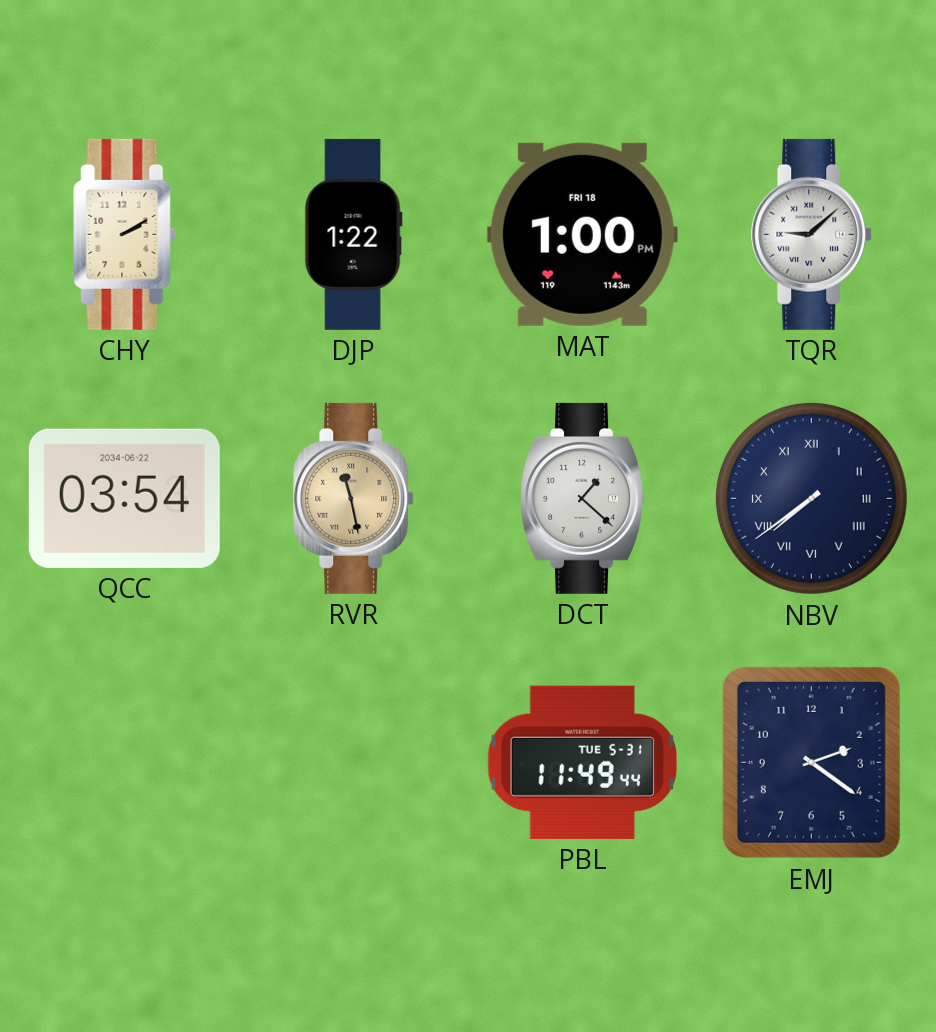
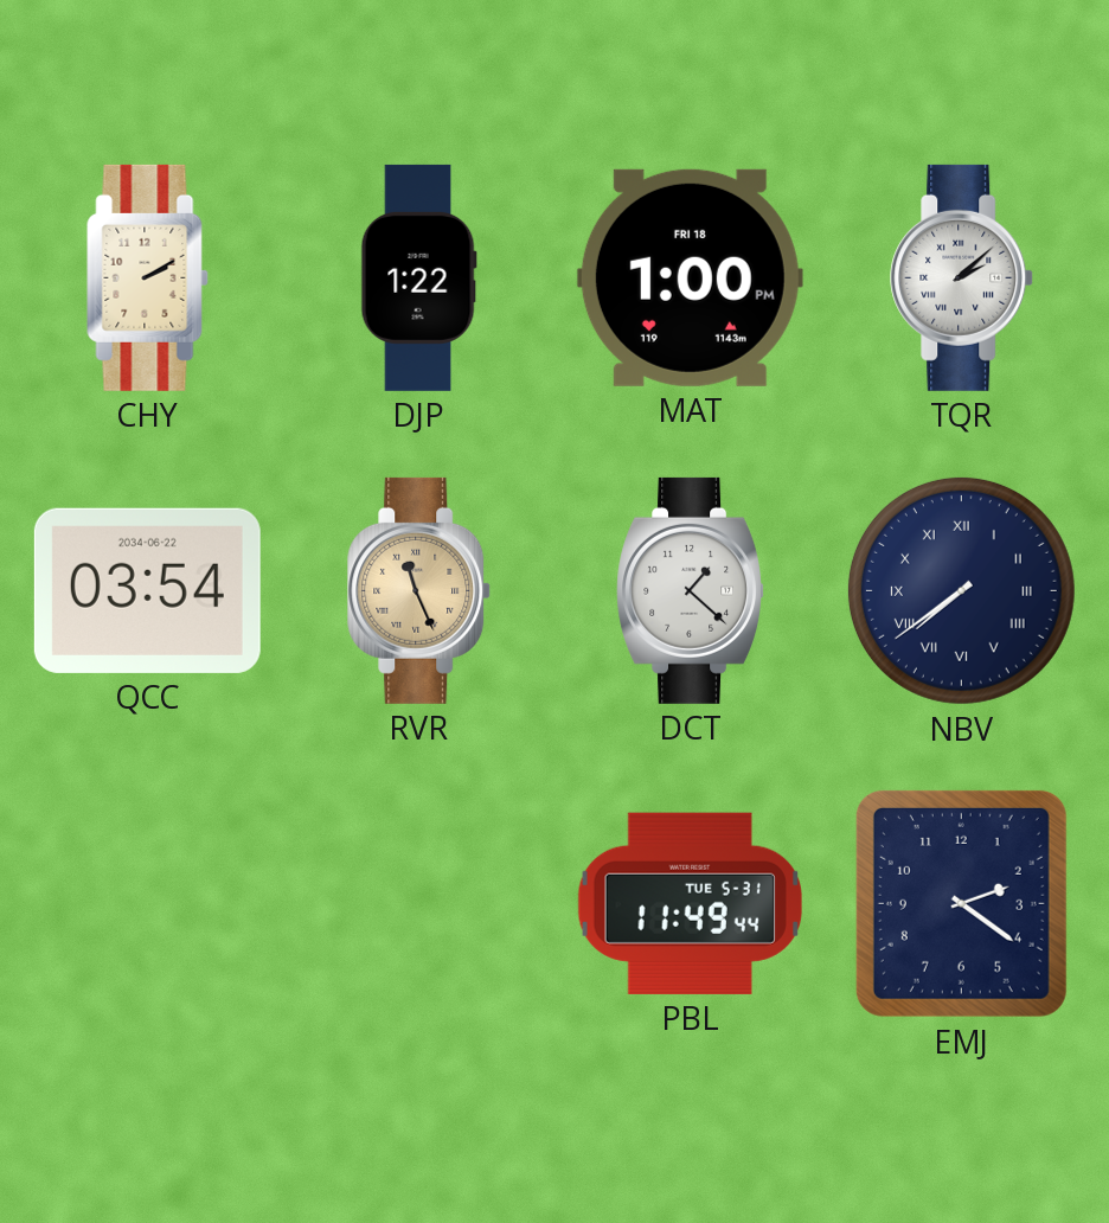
TQR: 9:08 -> 2:08 (962, 277)
RVR: 11:28 -> 11:26 (419, 590)
